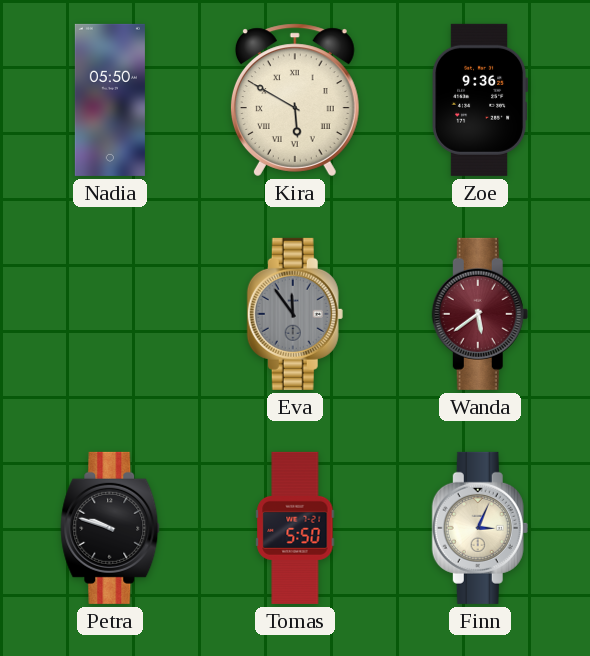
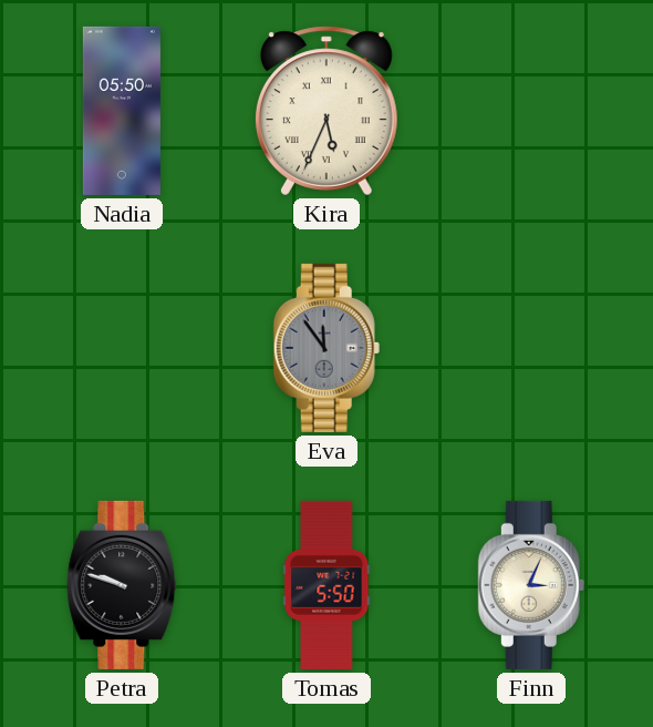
Kira: 5:50 -> 5:34 (326, 111)
Zoe: 9:36 -> none (480, 100)
Wanda: 5:39 -> none (480, 314)
